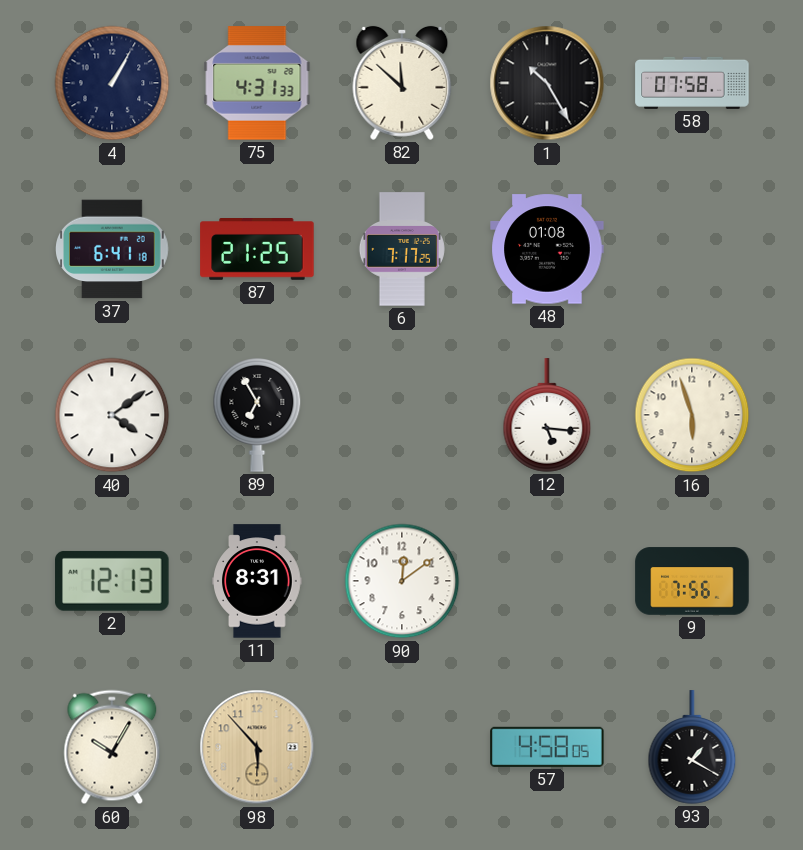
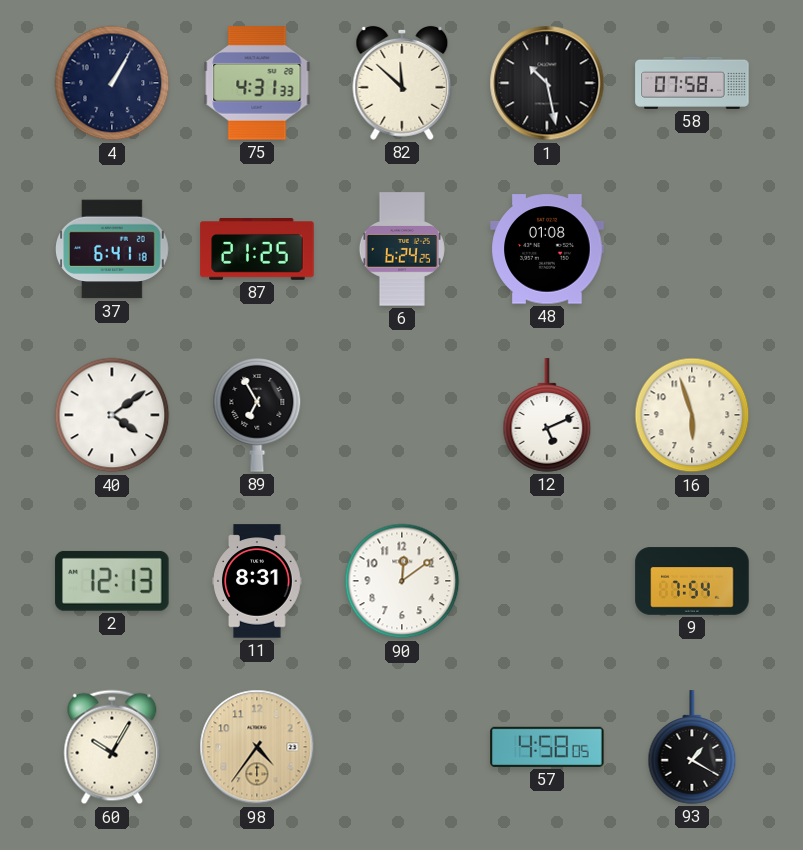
1: 10:25 -> 10:28 (547, 83)
6: 7:17 -> 6:24 (402, 249)
12: 5:16 -> 5:11 (547, 415)
9: 7:56 -> 7:54 (692, 581)
98: 5:53 -> 4:36 (257, 747)
